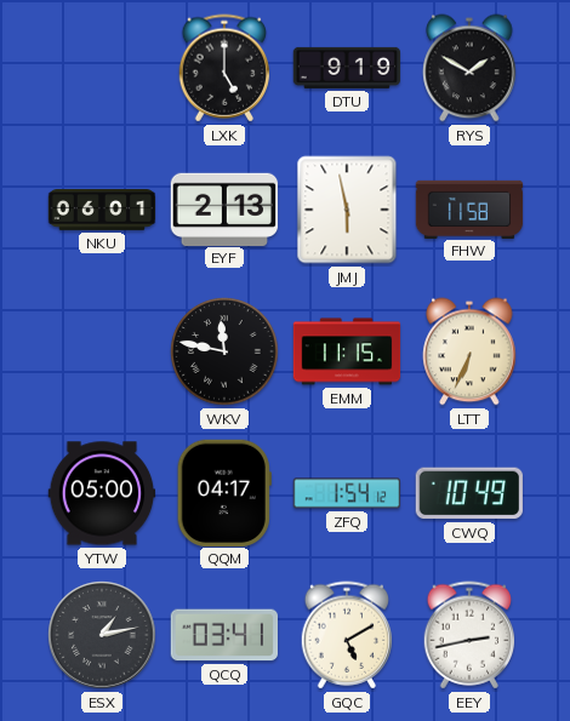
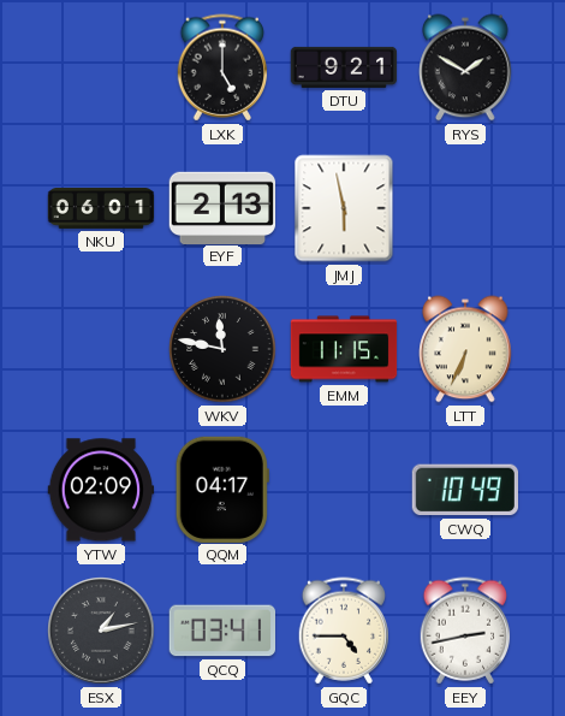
DTU: 9:19 -> 9:21 (344, 67)
FHW: 11:58 -> none (469, 208)
YTW: 05:00 -> 02:09 (101, 490)
ZFQ: 1:54 -> none (347, 493)
GQC: 5:10 -> 4:45 (344, 631)
